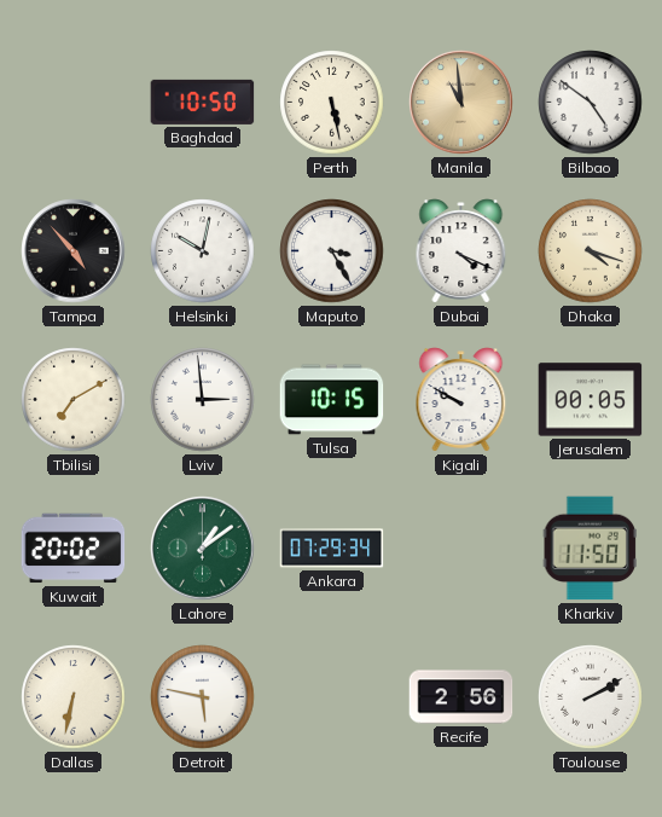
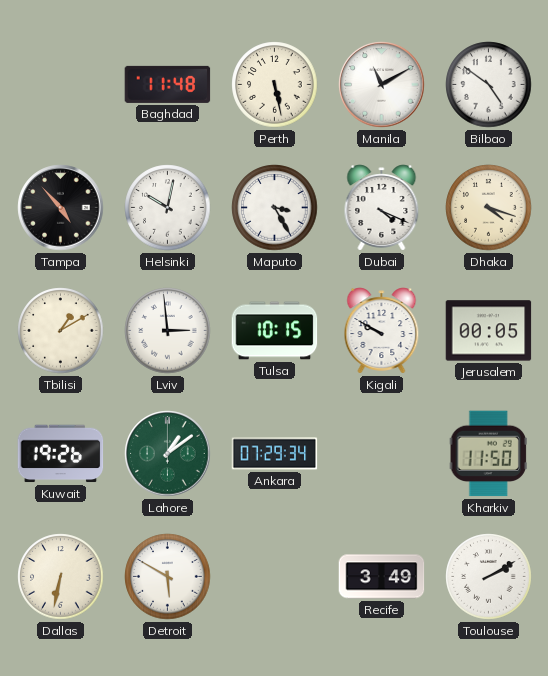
Baghdad: 10:50 -> 11:48 (168, 84)
Manila: 10:59 -> 11:10 (382, 85)
Manila dial: champagne -> white (382, 85)
Tbilisi: 7:10 -> 1:10 (61, 331)
Kuwait: 20:02 -> 19:26 (61, 454)
Detroit: 5:47 -> 5:50 (168, 577)
Recife: 2:56 -> 3:49 (382, 577)
